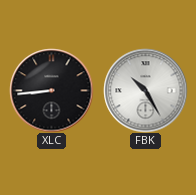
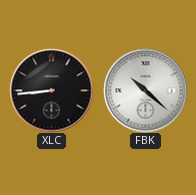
FBK: 10:25 -> 10:22 (145, 90)
